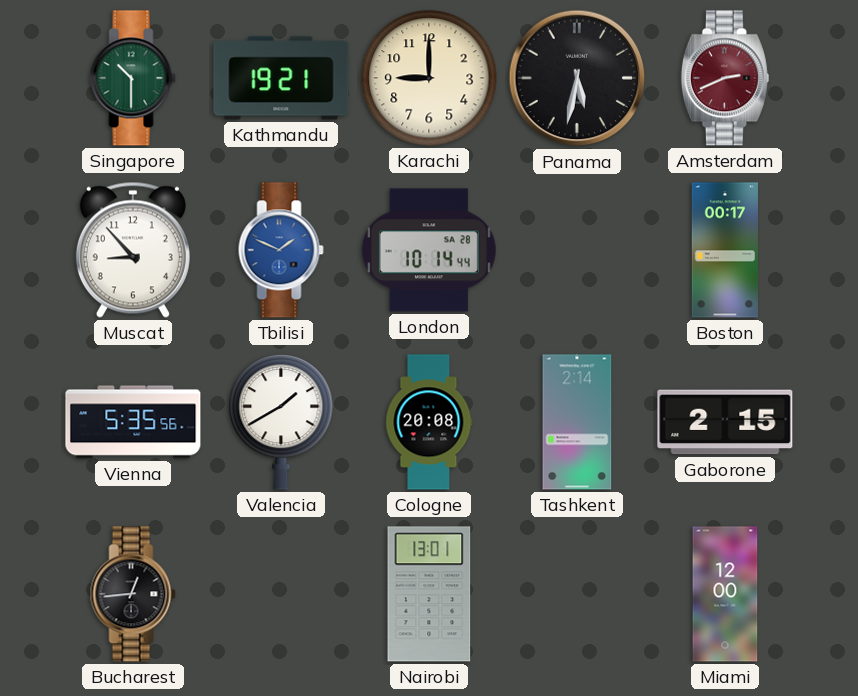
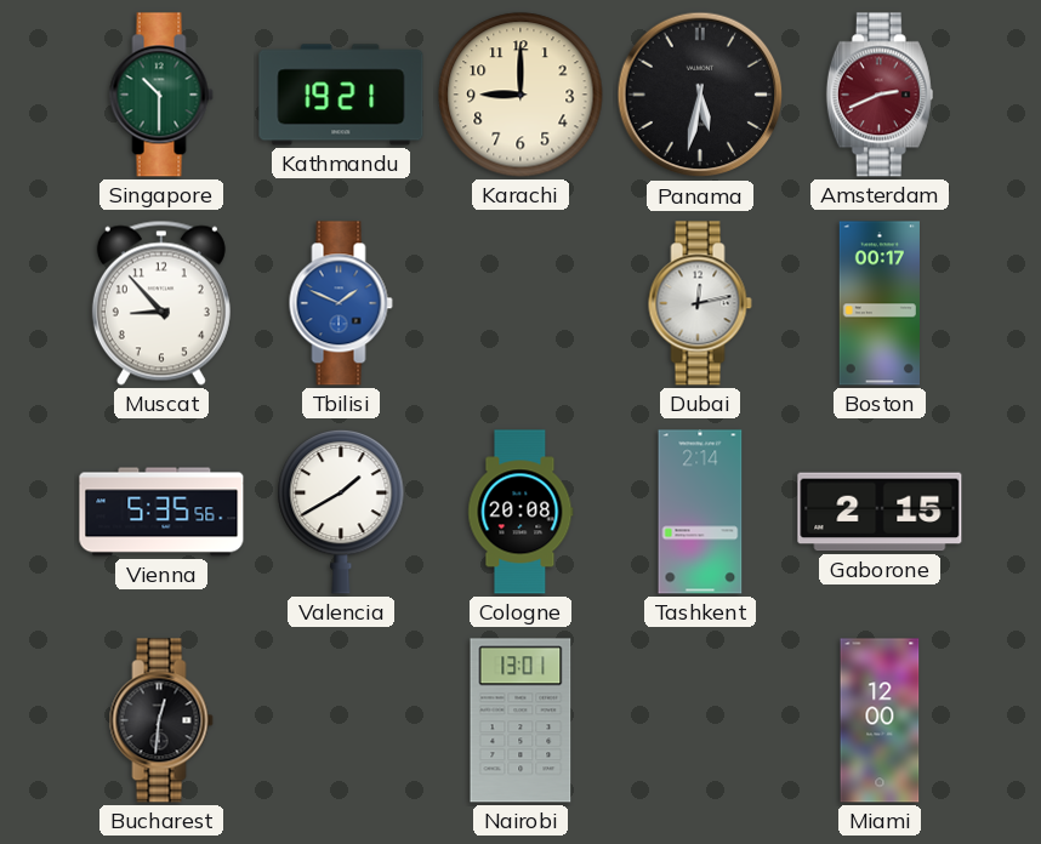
London: 10:14 -> none (429, 250)
Dubai: none -> 12:13 (700, 303)
Bucharest: 12:44 -> 12:31 (161, 720)
